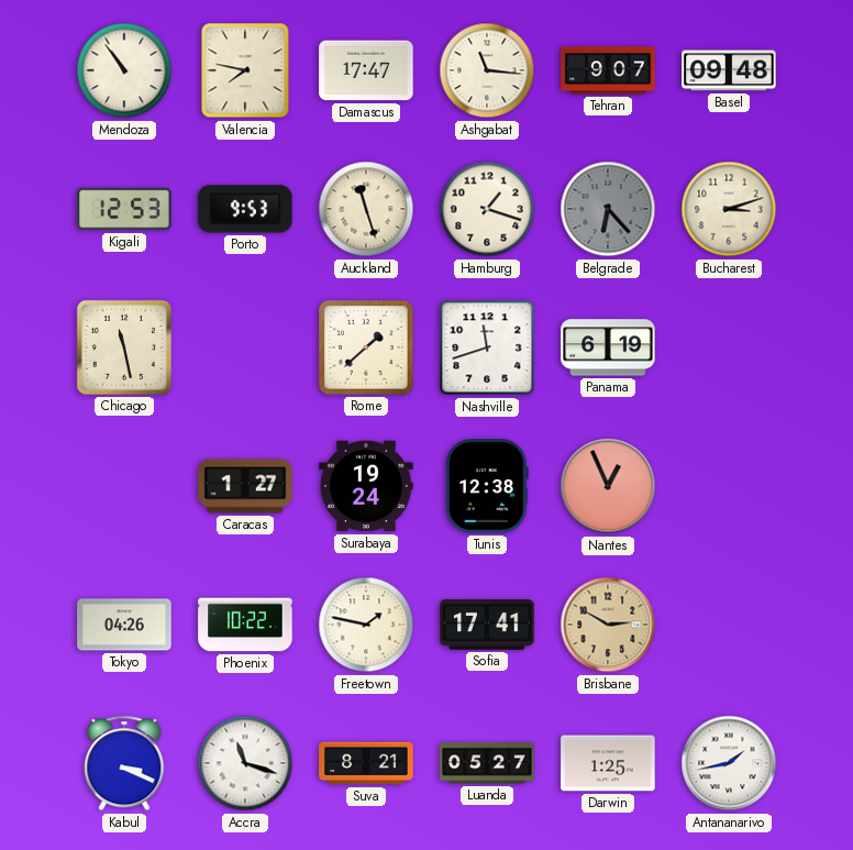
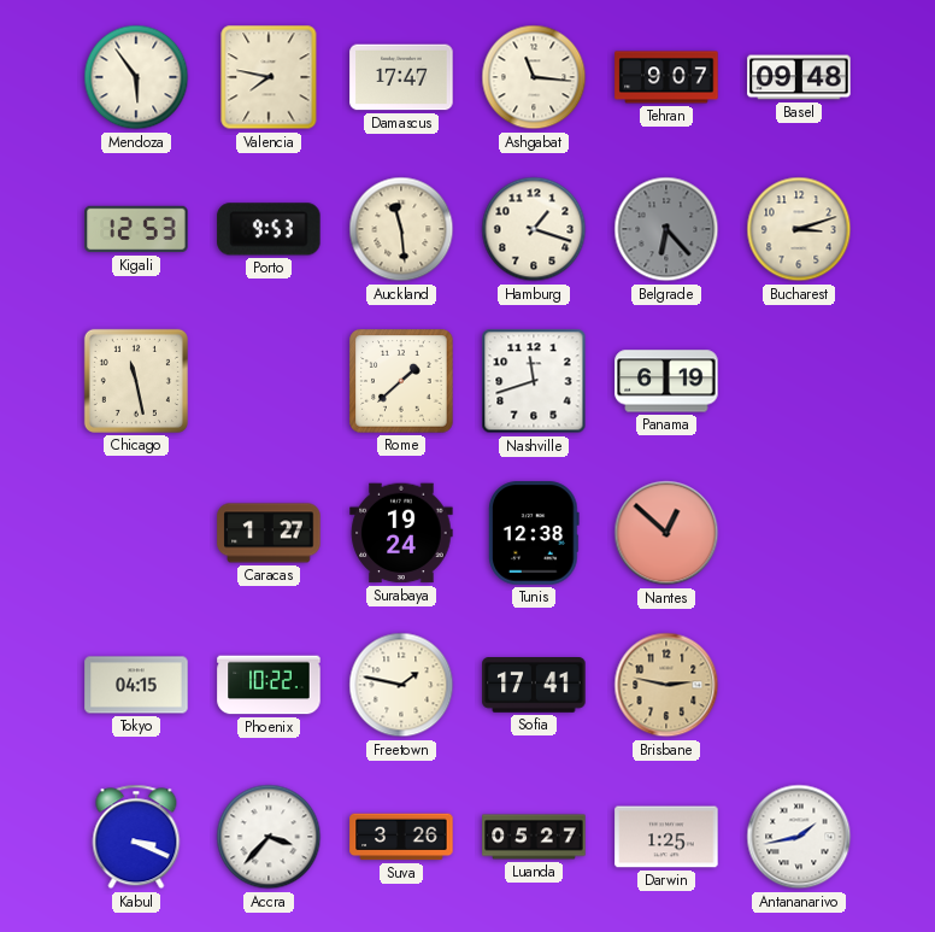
Mendoza: 10:54 -> 5:54 (136, 77)
Auckland: 11:27 -> 11:29 (401, 229)
Nantes: 12:56 -> 12:52 (666, 533)
Tokyo: 04:26 -> 04:15 (136, 685)
Brisbane: 2:50 -> 2:47 (666, 685)
Accra: 11:18 -> 3:37 (269, 837)
Suva: 8:21 -> 3:26 (401, 837)
